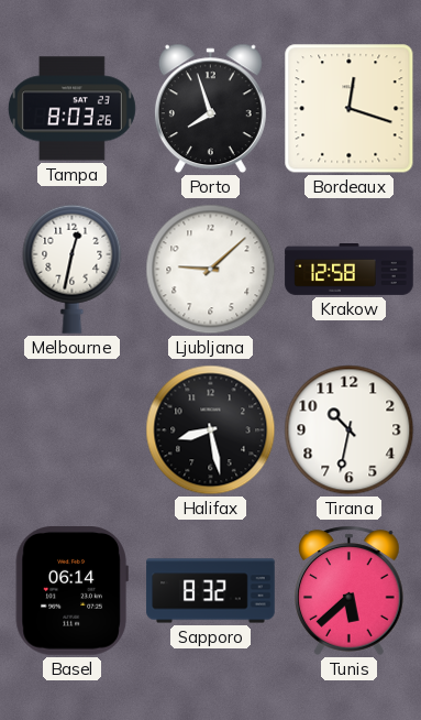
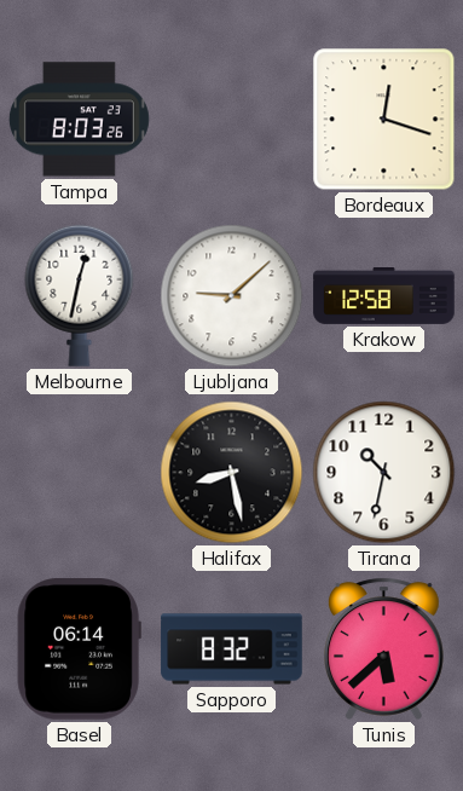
Porto: 7:57 -> none (210, 109)
